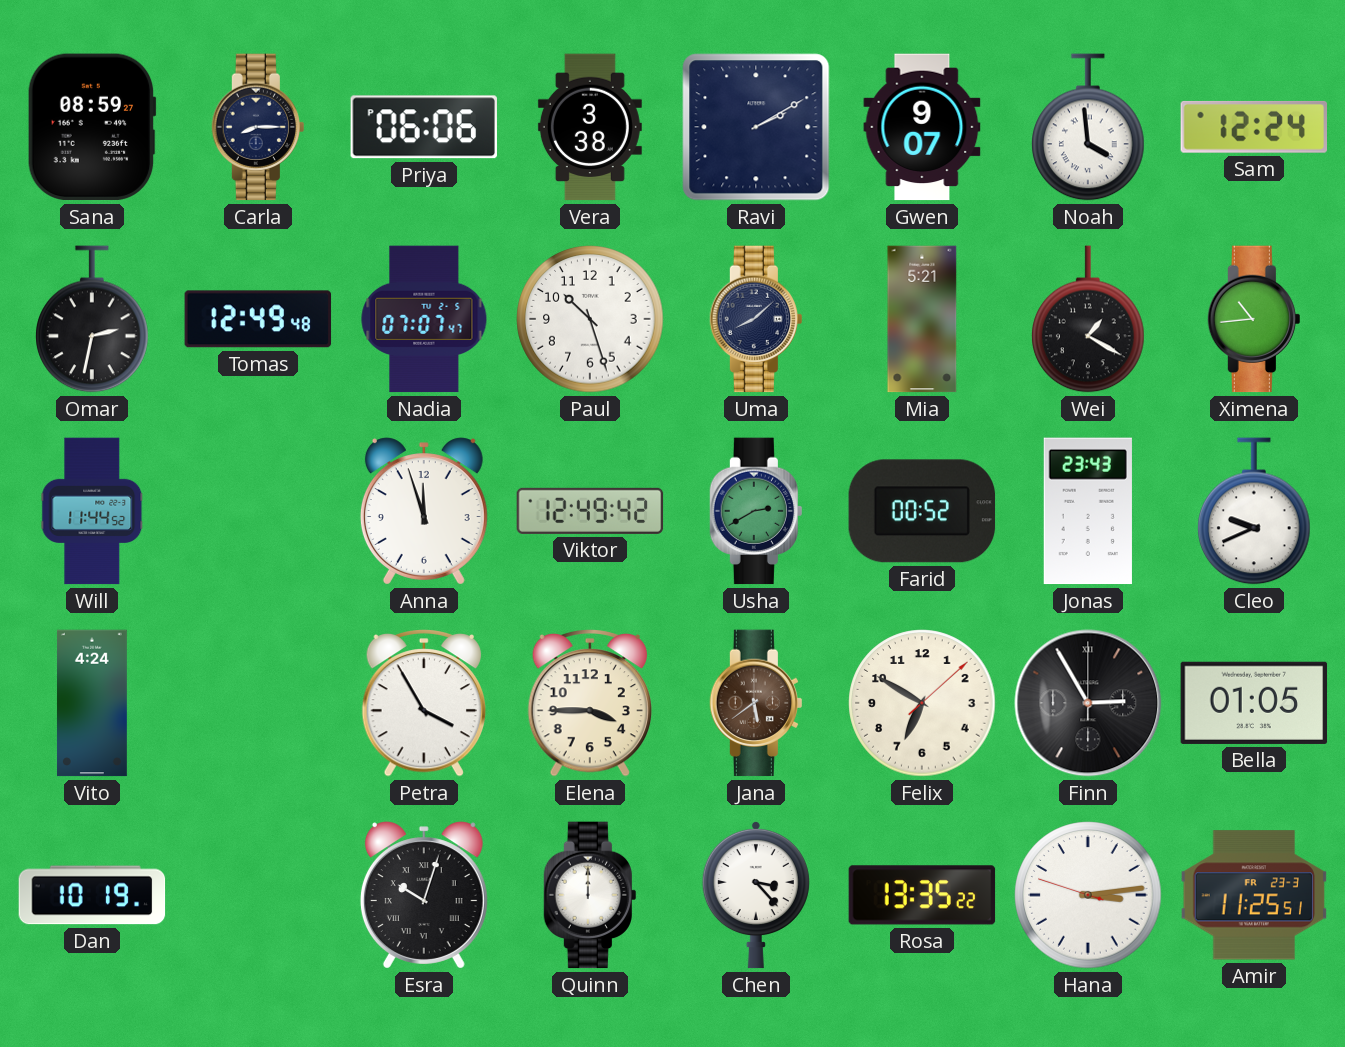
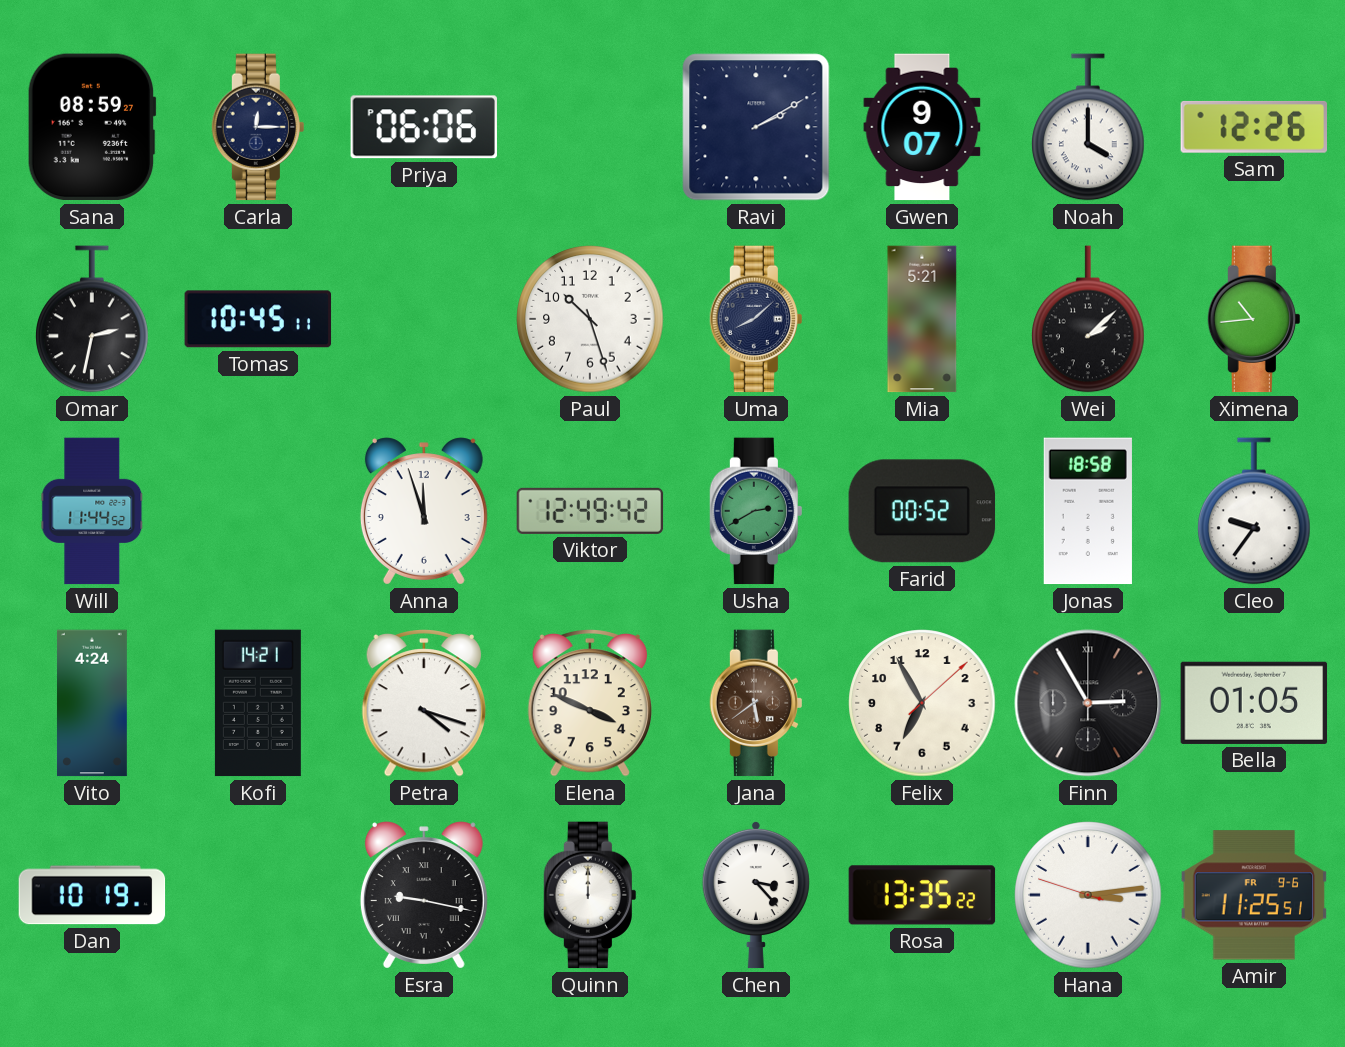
Carla: 8:15 -> 12:15 (257, 127)
Vera: 3:38 -> none (590, 127)
Noah: 3:59 -> 4:00 (1088, 127)
Sam: 12:24 -> 12:26 (1253, 127)
Tomas: 12:49 -> 10:45 (258, 319)
Nadia: 07:07 -> none (424, 319)
Wei: 1:20 -> 2:08 (1088, 319)
Jonas: 23:43 -> 18:58 (1088, 511)
Cleo: 9:41 -> 9:36 (1254, 511)
Kofi: none -> 14:21 (258, 703)
Petra: 3:55 -> 4:18 (424, 704)
Elena: 3:45 -> 3:49 (590, 704)
Felix: 6:50 -> 6:55 (922, 703)
Esra: 10:03 -> 9:17 (424, 895)
Amir date: FR 23-3 -> FR 9-6 (1254, 895)
